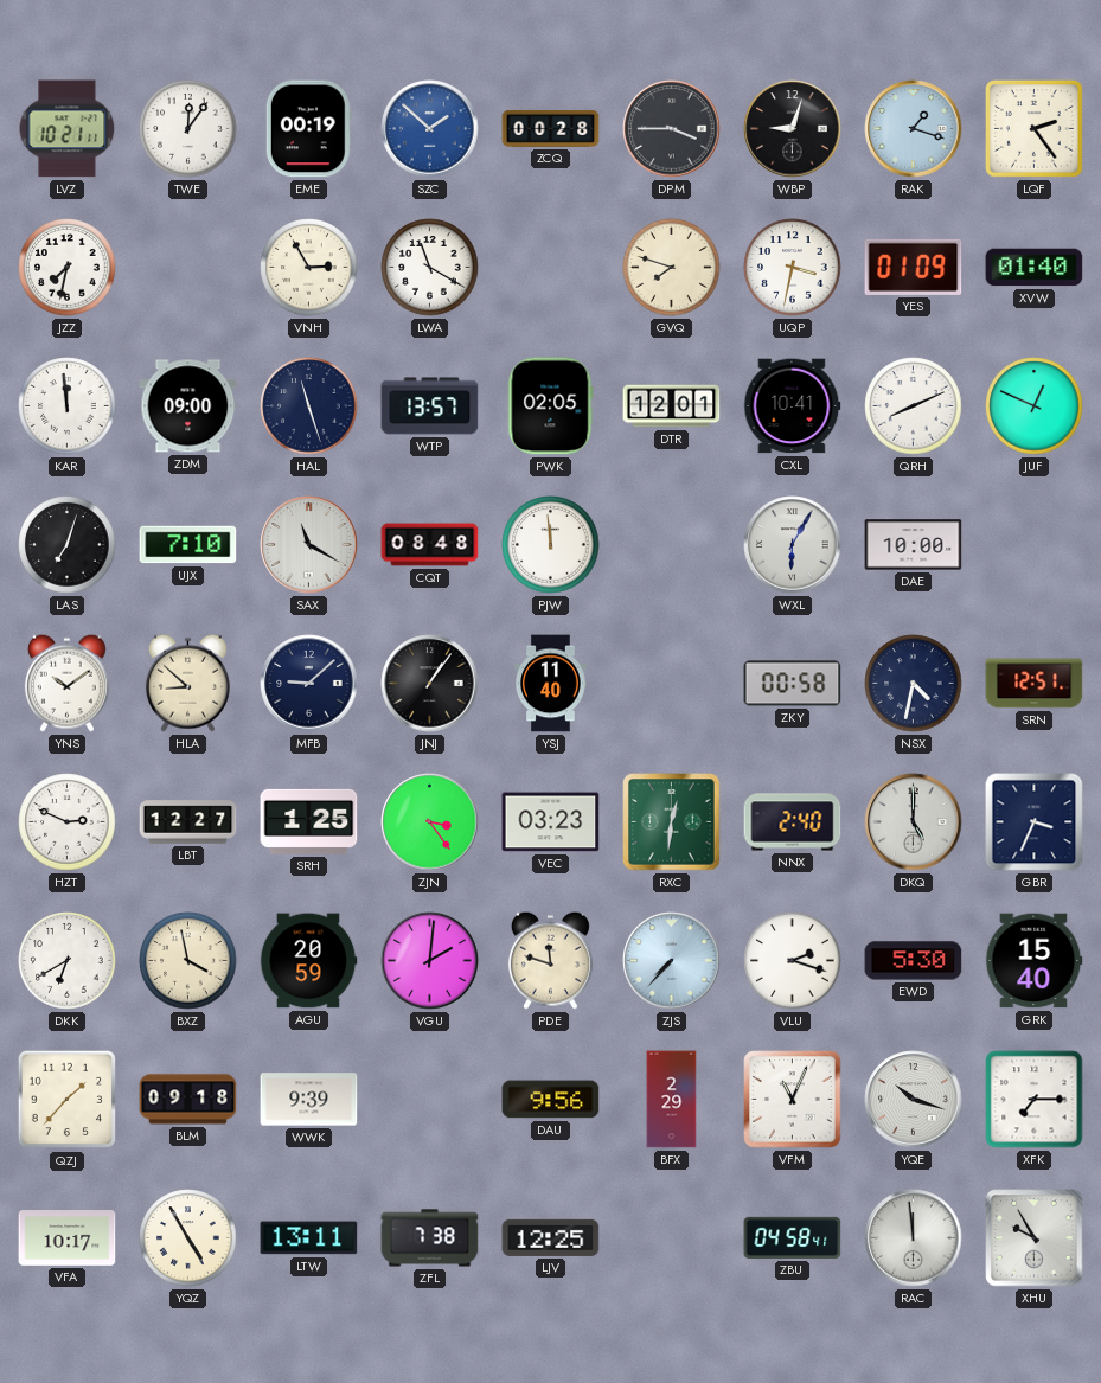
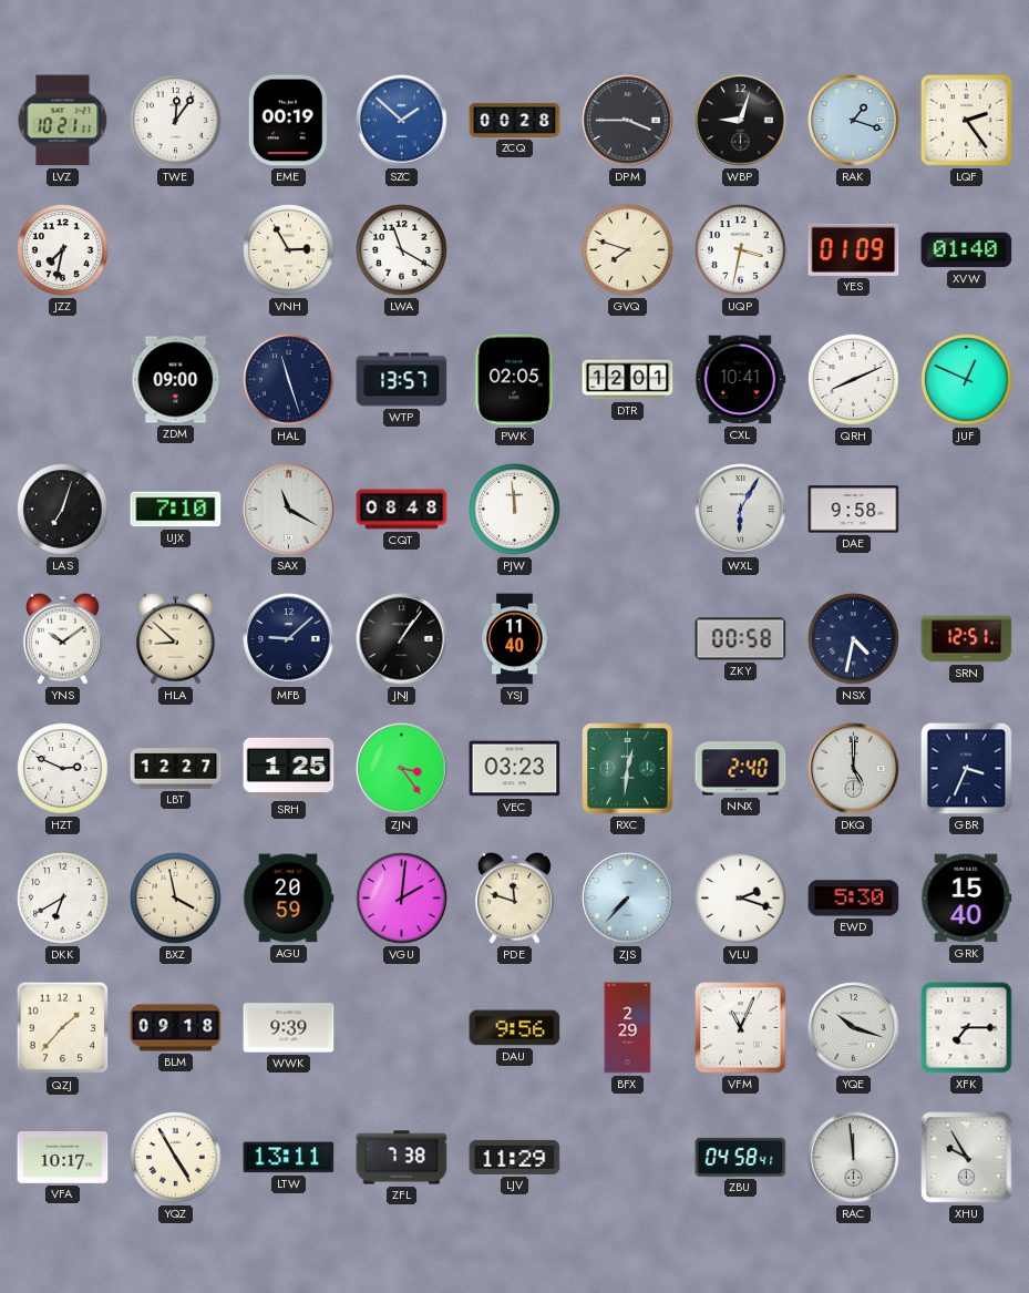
KAR: 11:59 -> none (68, 406)
DAE: 10:00 -> 9:58 (854, 510)
LJV: 12:25 -> 11:29 (515, 1157)
